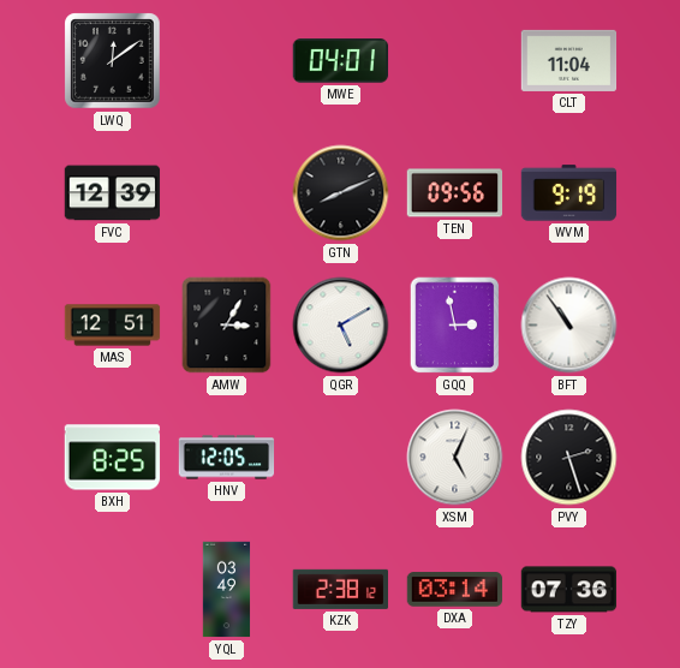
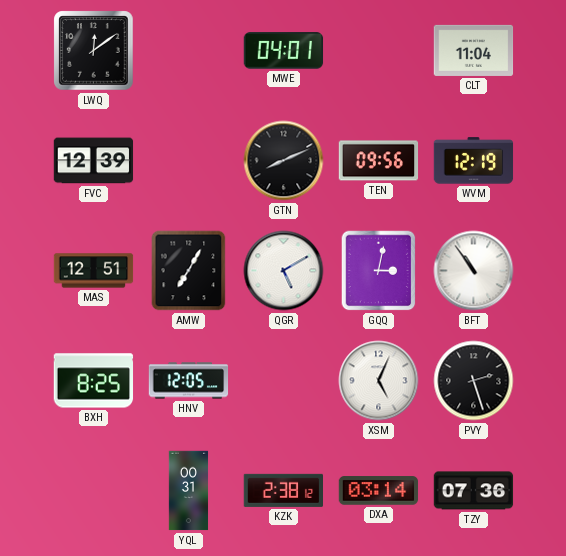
WVM: 9:19 -> 12:19 (474, 161)
AMW: 3:05 -> 7:05 (189, 271)
GQQ: 2:58 -> 3:02 (379, 271)
YQL: 03:49 -> 00:31 (189, 491)
